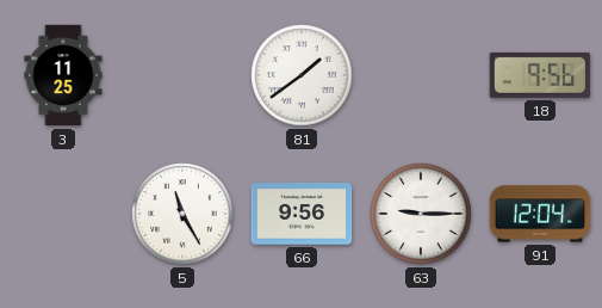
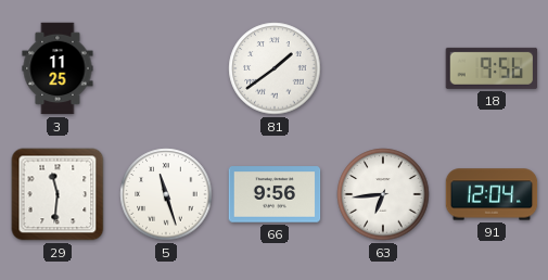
29: none -> 11:31 (58, 194)
5: 11:25 -> 11:27 (166, 194)
63: 9:15 -> 6:44 (383, 194)
